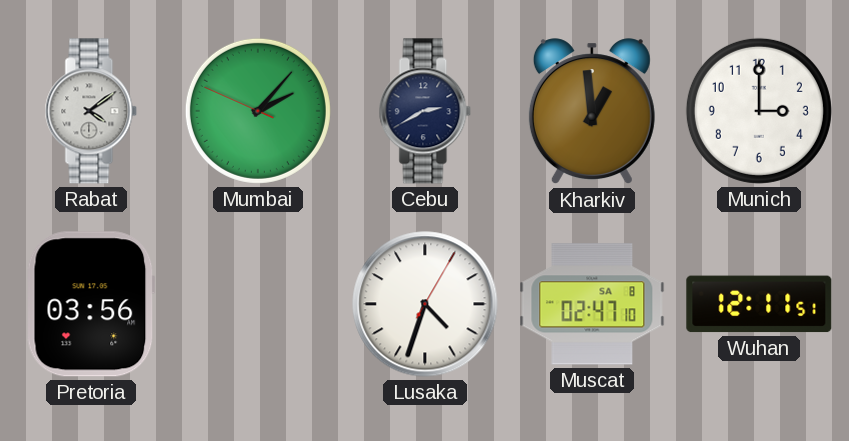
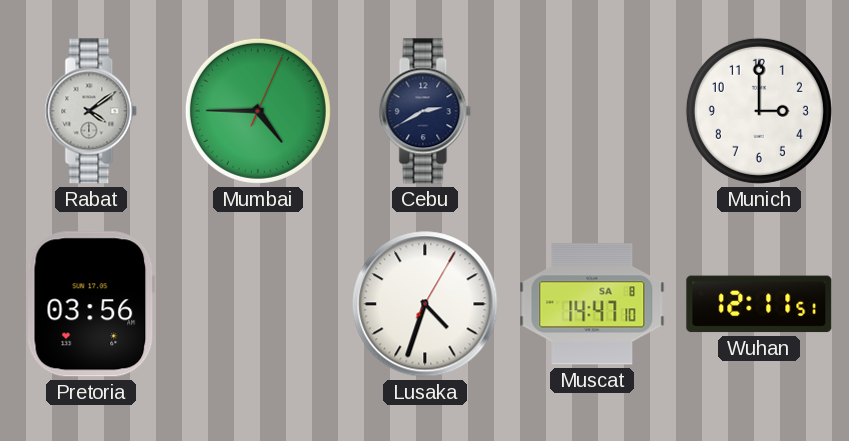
Mumbai: 2:06 -> 4:45 (258, 111)
Kharkiv: 12:59 -> none (592, 112)
Muscat: 02:47 -> 14:47 (592, 304)
